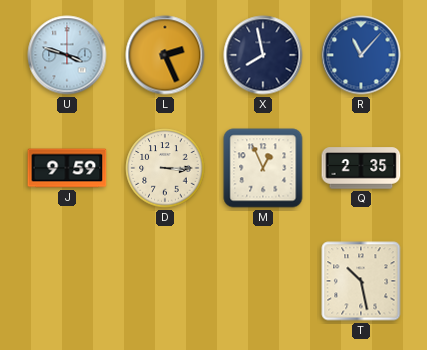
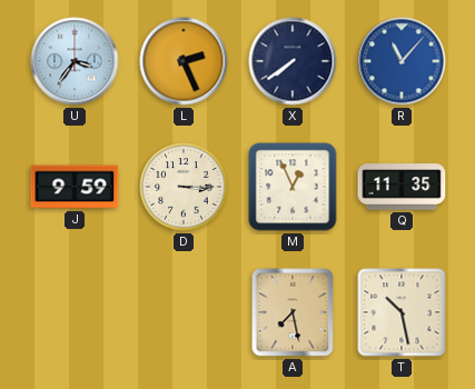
U: 3:48 -> 3:36 (75, 61)
X: 7:58 -> 7:39 (293, 61)
Q: 2:35 -> 11:35 (402, 187)
A: none -> 7:28 (293, 312)
